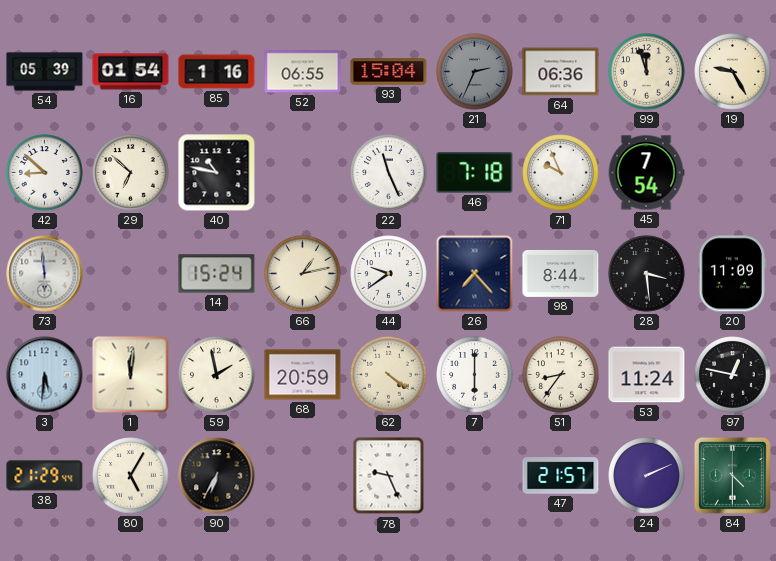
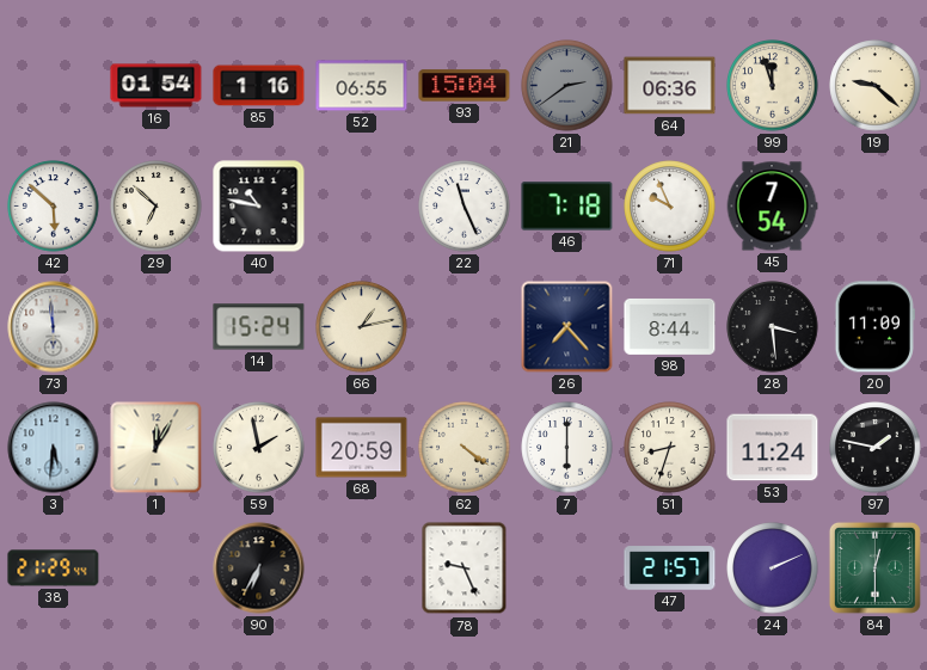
54: 05:39 -> none (45, 72)
21: 2:34 -> 2:39 (567, 86)
19: 9:25 -> 9:22 (876, 86)
42: 8:52 -> 5:52 (54, 207)
44: 9:39 -> none (389, 274)
1: 12:01 -> 12:05 (156, 448)
51: 8:36 -> 8:33 (670, 448)
97: 12:47 -> 1:47 (876, 448)
80: 5:05 -> none (131, 476)
84: 4:30 -> 12:30 (874, 567)
